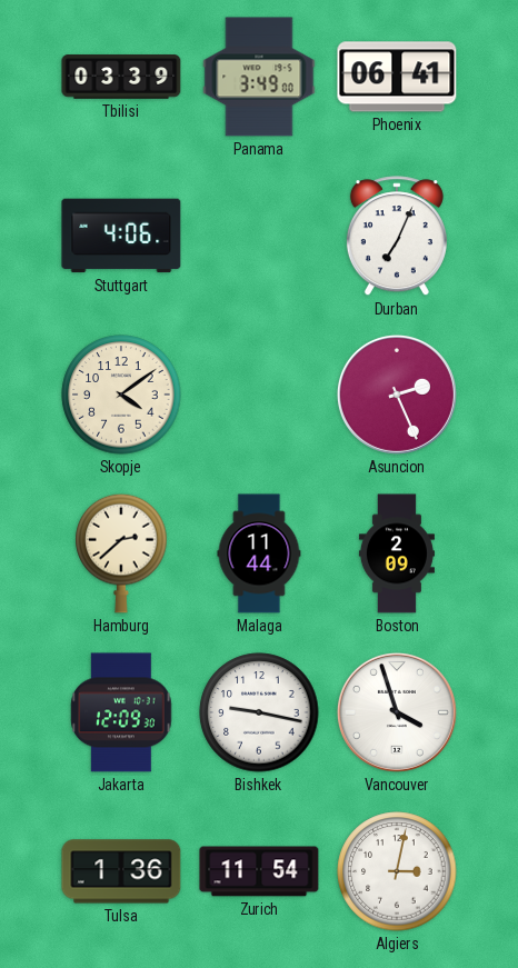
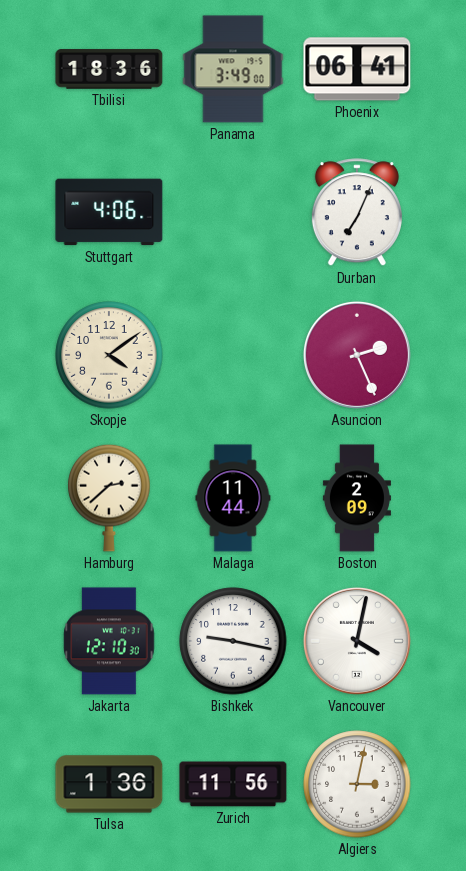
Tbilisi: 03:39 -> 18:36 (109, 69)
Jakarta: 12:09 -> 12:10 (109, 641)
Vancouver: 3:57 -> 4:02 (357, 641)
Zurich: 11:54 -> 11:56 (233, 784)
